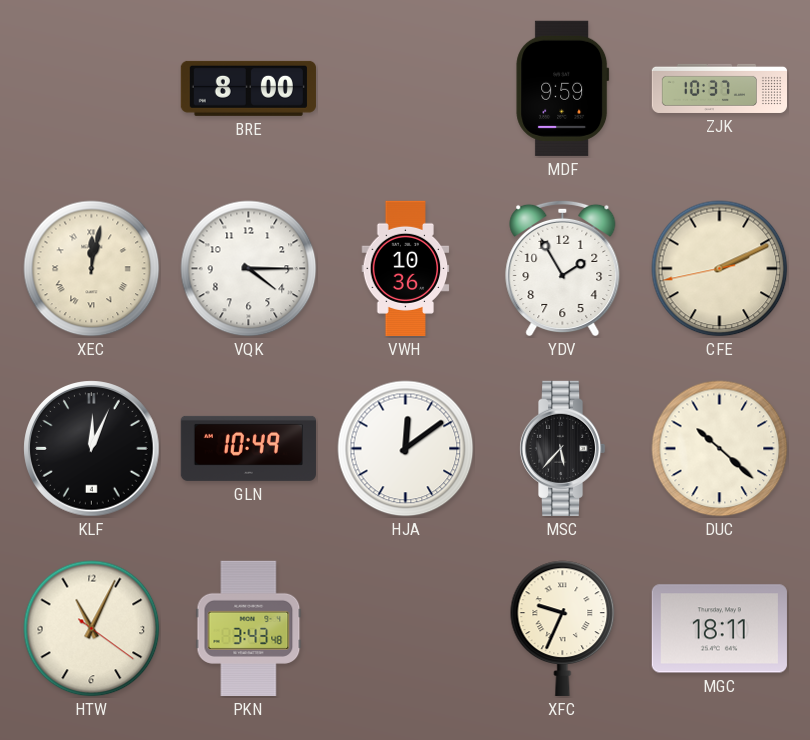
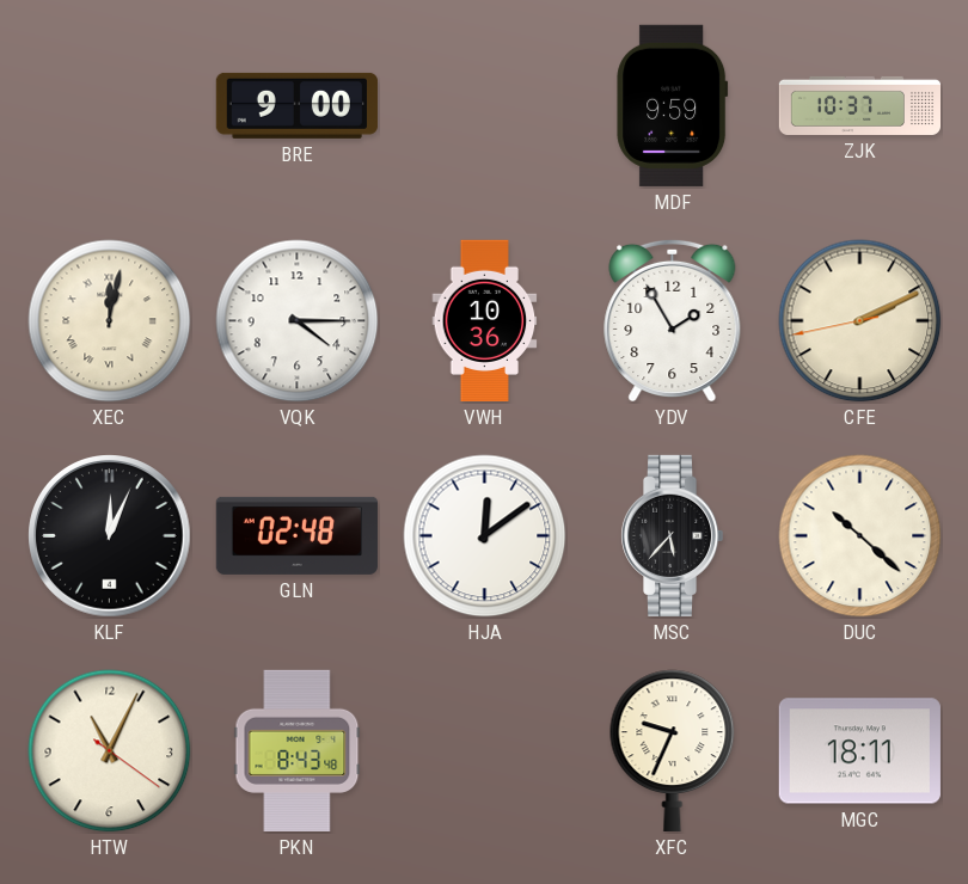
BRE: 8:00 -> 9:00 (296, 105)
GLN: 10:49 -> 02:48 (296, 535)
PKN: 3:43 -> 8:43 (298, 750)
